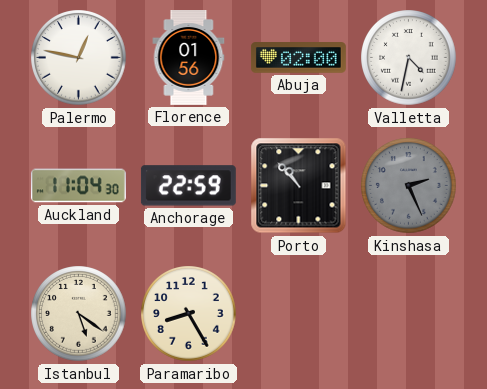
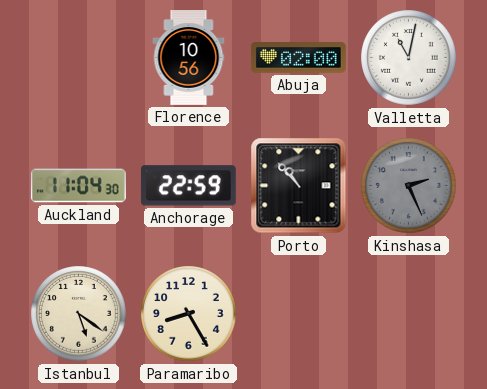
Palermo: 12:47 -> none (79, 58)
Florence: 01:56 -> 10:56 (189, 58)
Valletta: 4:32 -> 11:02 (409, 58)
